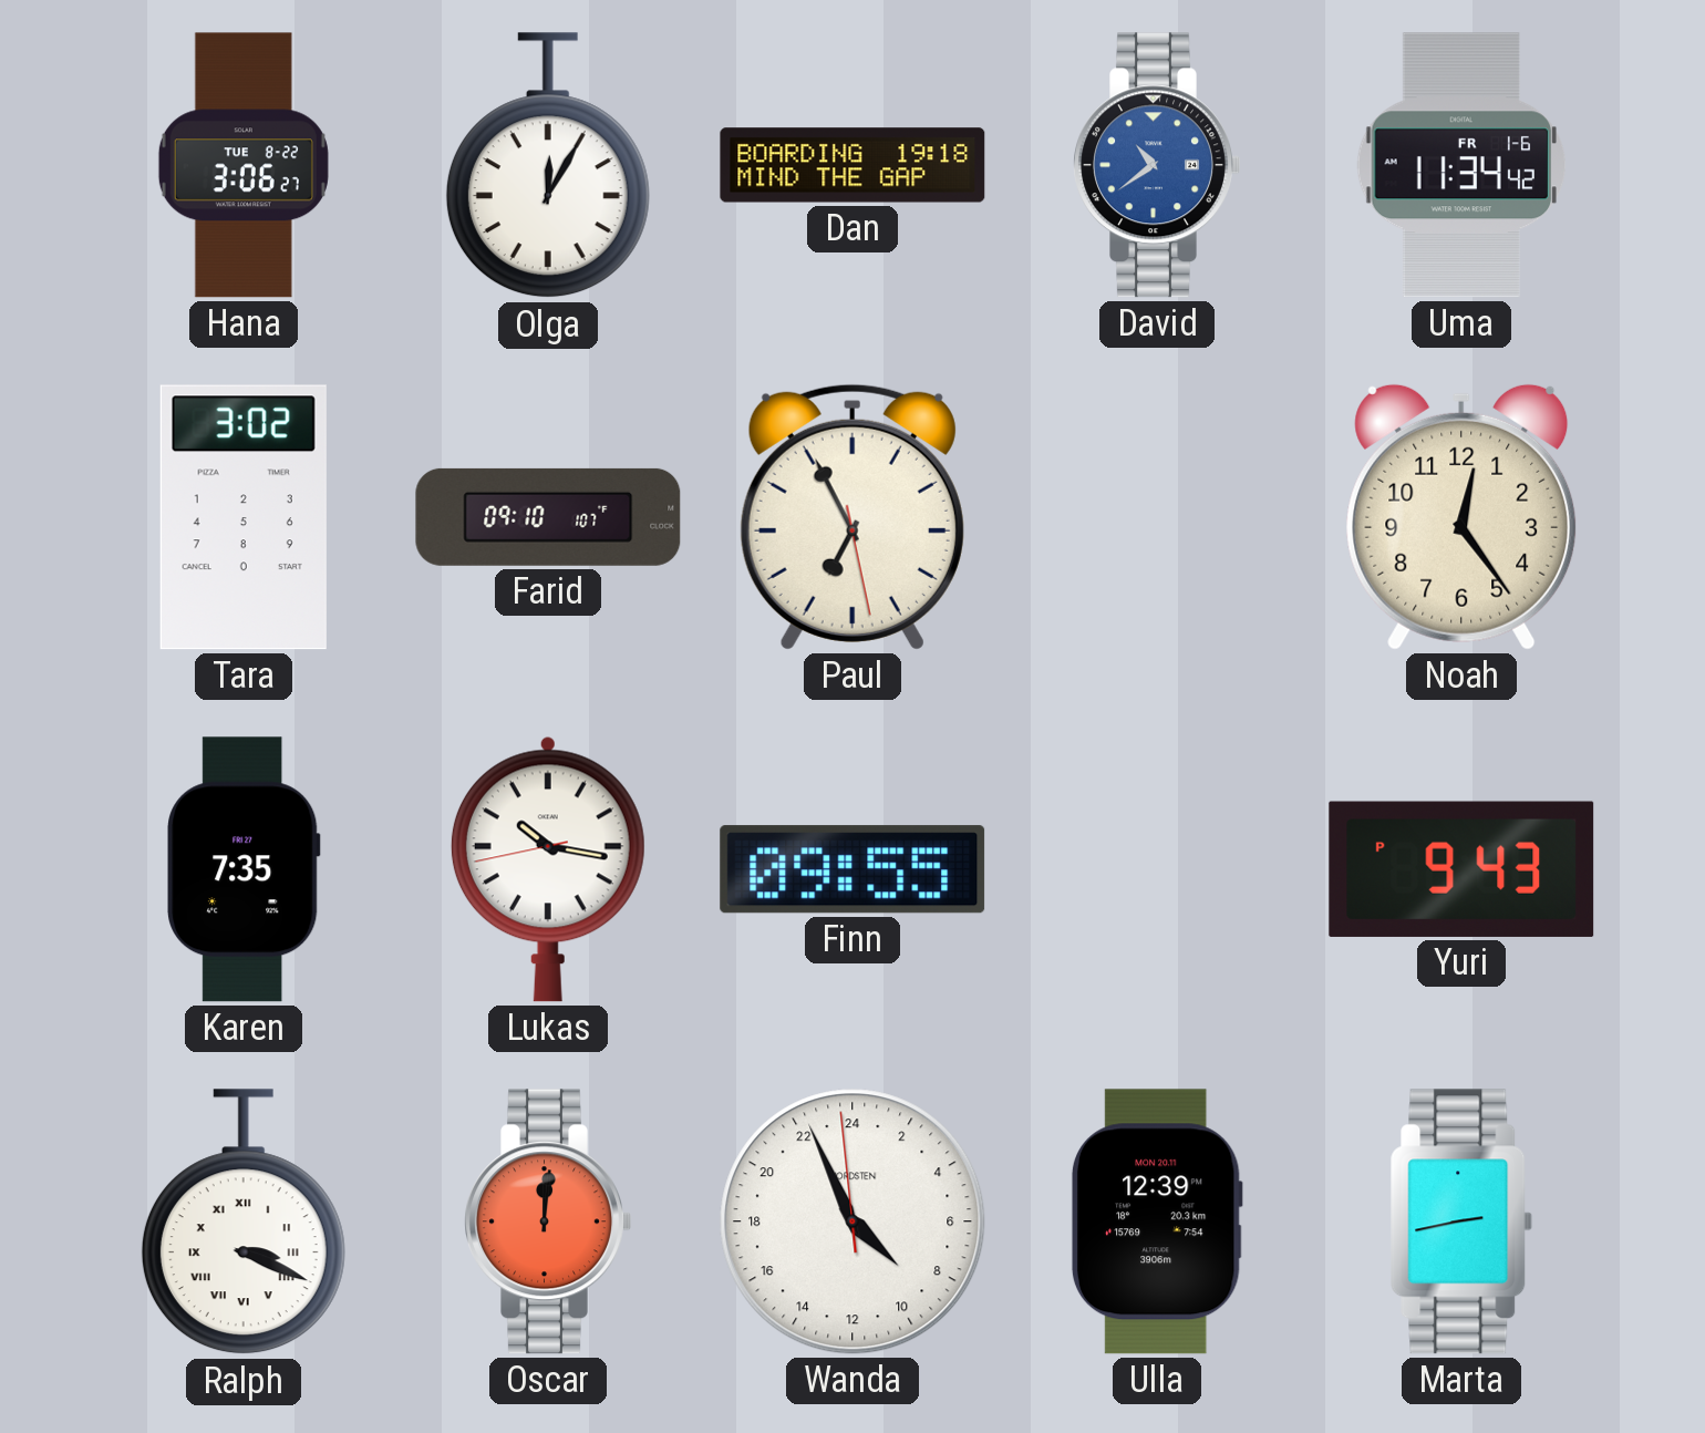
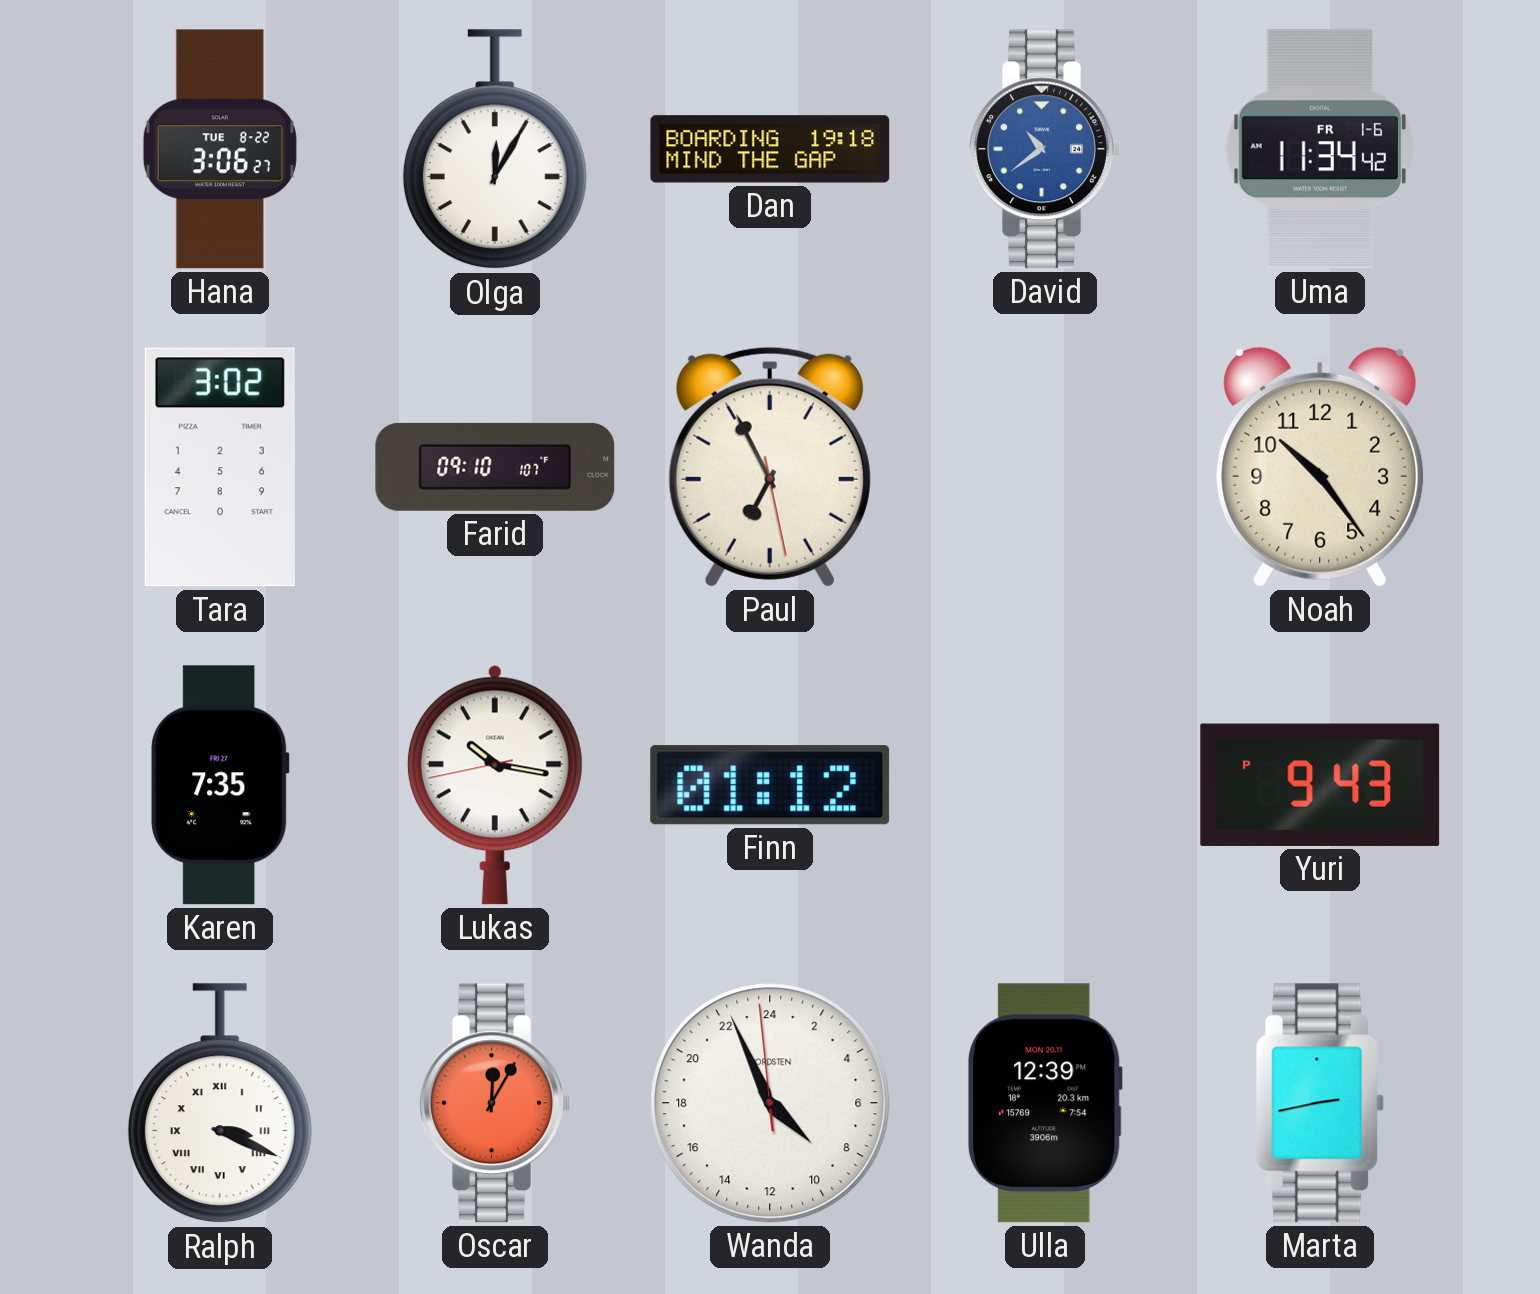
Noah: 12:24 -> 10:24 (1320, 467)
Finn: 09:55 -> 01:12 (770, 785)
Oscar: 12:01 -> 12:05 (495, 1103)
